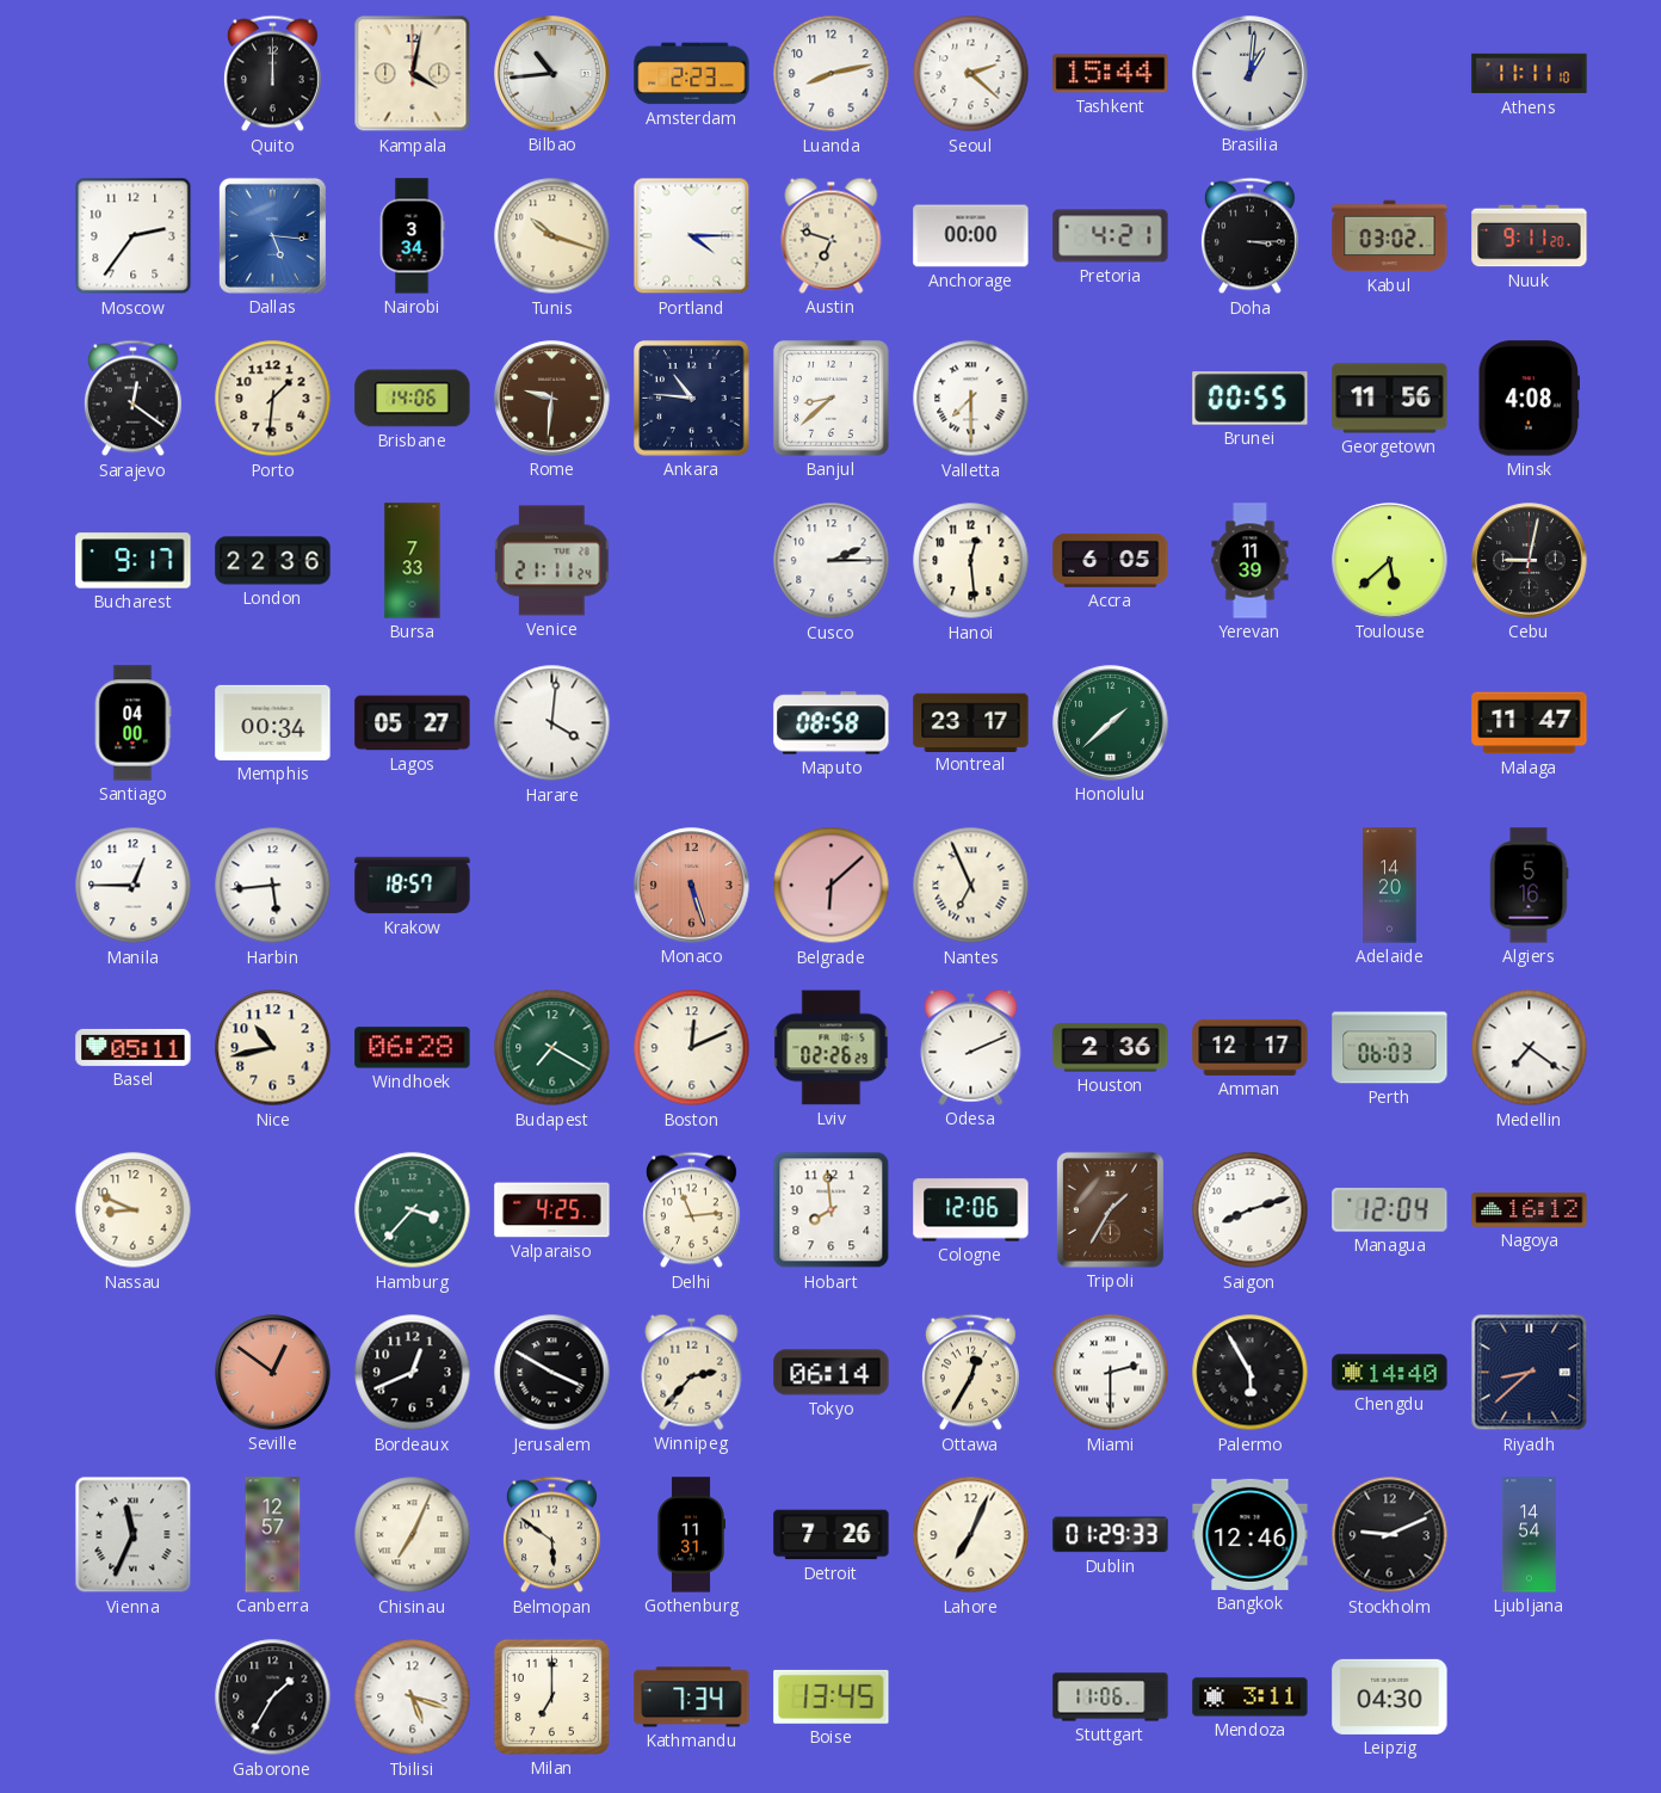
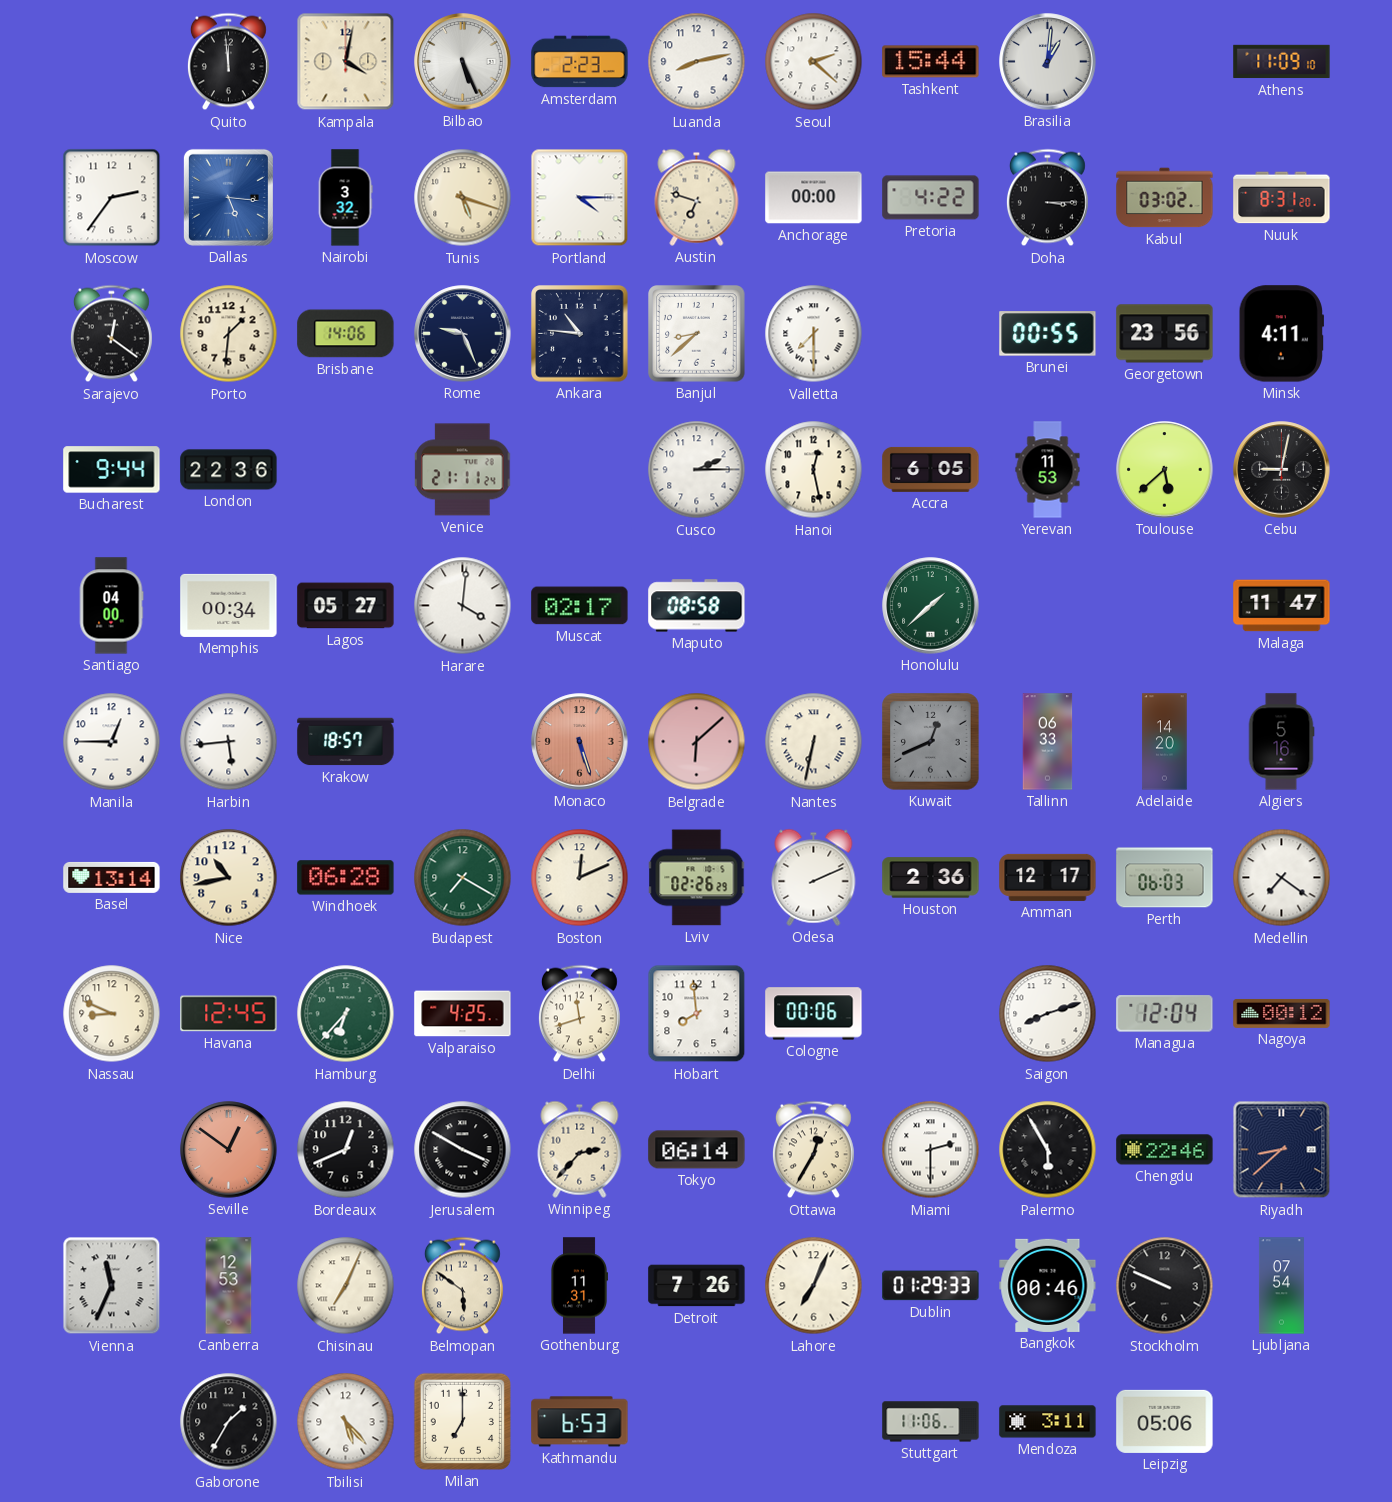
Quito: 12:00 -> 11:59 (228, 62)
Bilbao: 10:44 -> 5:26 (463, 62)
Athens: 11:11 -> 11:09 (1282, 62)
Nairobi: 3:34 -> 3:32 (345, 198)
Tunis: 10:18 -> 5:18 (463, 198)
Pretoria: 4:21 -> 4:22 (931, 198)
Nuuk: 9:11 -> 8:31 (1282, 198)
Rome: 9:31 -> 9:26 (463, 334)
Rome dial: brown -> navy (463, 334)
Georgetown: 11:56 -> 23:56 (1165, 334)
Minsk: 4:08 -> 4:11 (1281, 334)
Bucharest: 9:17 -> 9:44 (112, 470)
Bursa: 7:33 -> none (413, 561)
Hanoi: 12:29 -> 12:28 (814, 470)
Yerevan: 11:39 -> 11:53 (1048, 470)
Muscat: none -> 02:17 (580, 606)
Montreal: 23:17 -> none (971, 722)
Nantes: 6:56 -> 6:32 (814, 742)
Kuwait: none -> 12:41 (931, 742)
Tallinn: none -> 06:33 (1048, 742)
Basel: 05:11 -> 13:14 (112, 877)
Havana: none -> 12:45 (229, 1014)
Hamburg: 3:37 -> 6:37 (346, 1014)
Delhi: 11:14 -> 11:42 (579, 1014)
Cologne: 12:06 -> 00:06 (814, 1014)
Tripoli: 1:35 -> none (1110, 1209)
Nagoya: 16:12 -> 00:12 (1282, 1013)
Chengdu: 14:40 -> 22:46 (1165, 1150)
Canberra: 12:57 -> 12:53 (229, 1286)
Bangkok: 12:46 -> 00:46 (1048, 1285)
Stockholm: 9:11 -> 9:49 (1165, 1286)
Ljubljana: 14:54 -> 07:54 (1281, 1286)
Tbilisi: 5:18 -> 5:23 (346, 1422)
Kathmandu: 7:34 -> 6:53 (580, 1422)
Boise: 13:45 -> none (832, 1696)
Leipzig: 04:30 -> 05:06 (1165, 1421)
